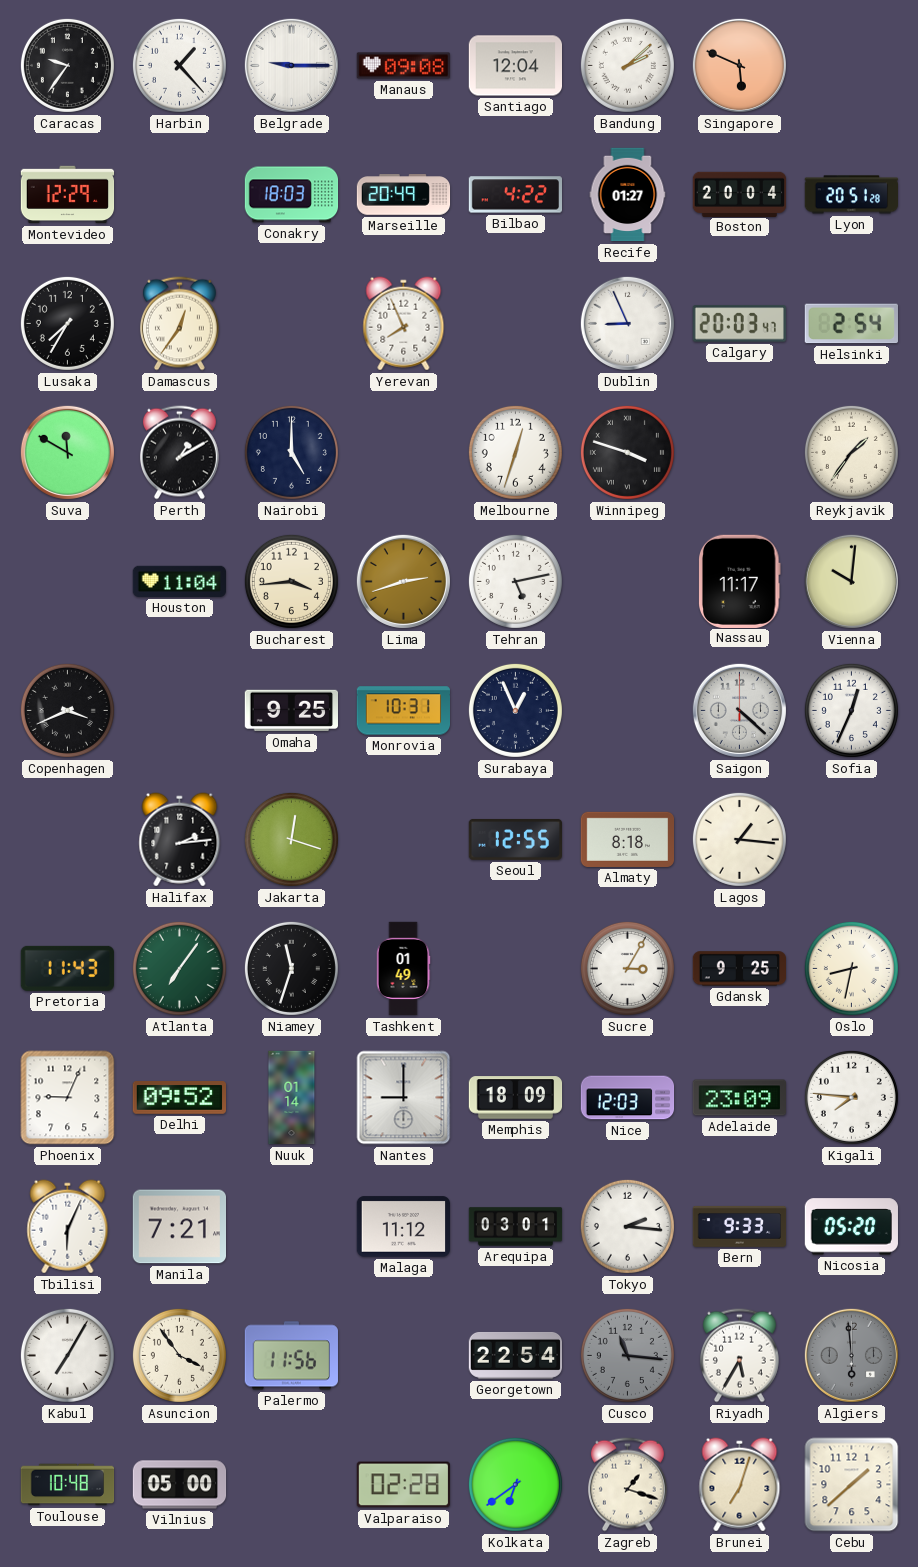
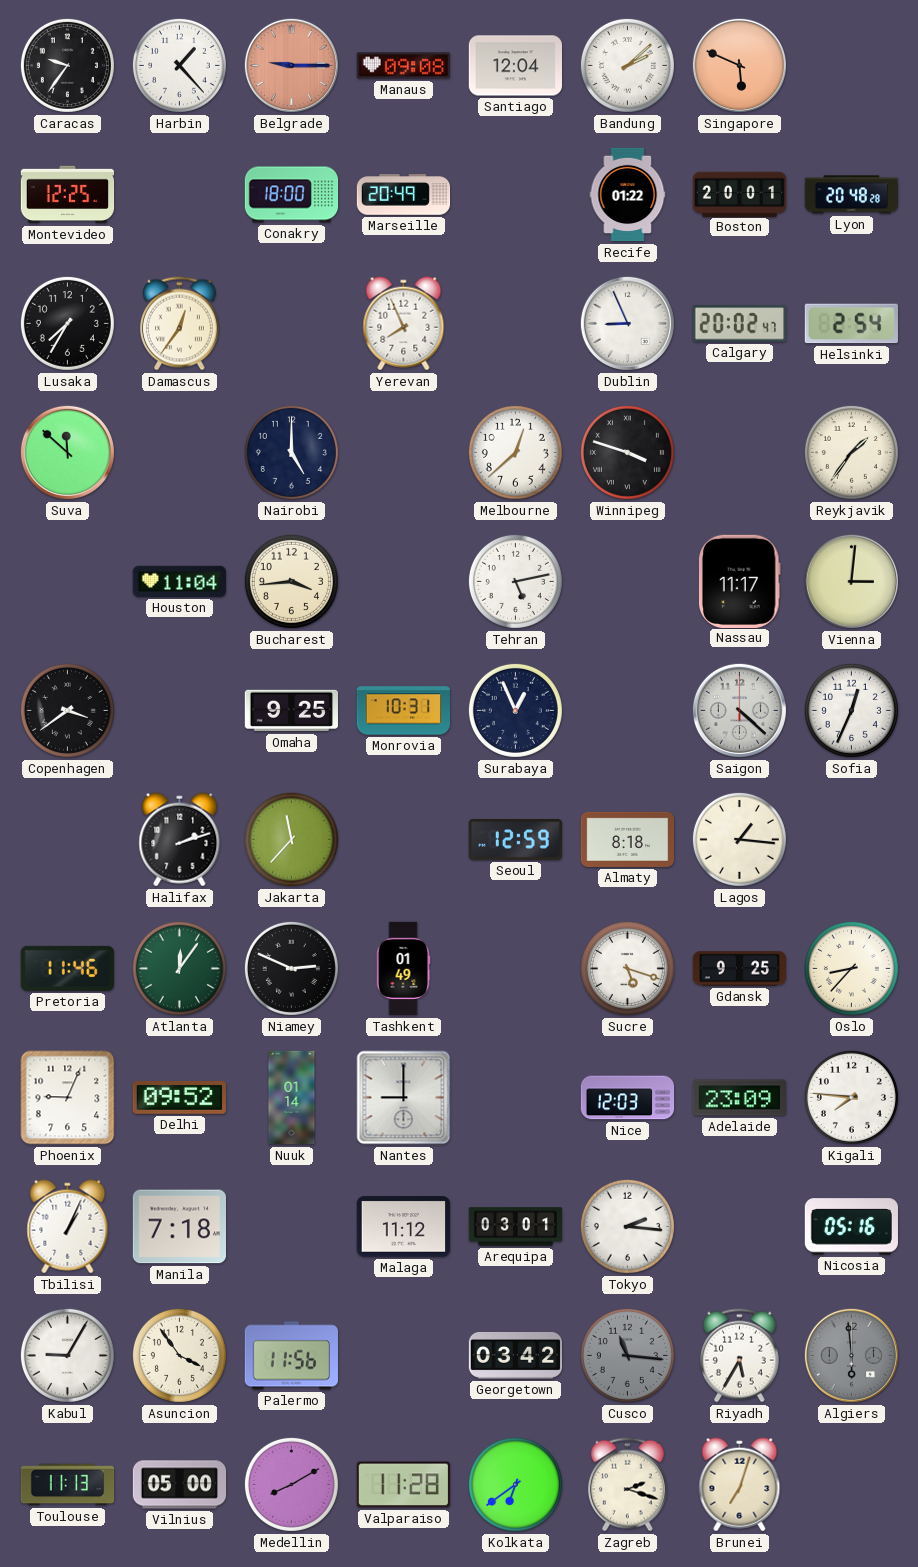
Belgrade dial: white -> salmon (291, 65)
Montevideo: 12:29 -> 12:25 (68, 195)
Conakry: 18:03 -> 18:00 (292, 195)
Bilbao: 4:22 -> none (515, 195)
Recife: 01:27 -> 01:22 (628, 195)
Boston: 20:04 -> 20:01 (740, 194)
Lyon: 20:51 -> 20:48 (851, 195)
Calgary: 20:03 -> 20:02 (739, 324)
Suva: 11:50 -> 11:52 (67, 452)
Perth: 1:10 -> none (179, 453)
Melbourne: 12:33 -> 12:38 (515, 452)
Lima: 2:42 -> none (403, 581)
Vienna: 10:01 -> 3:01 (851, 581)
Copenhagen: 3:41 -> 3:39 (67, 710)
Halifax: 2:14 -> 2:12 (180, 840)
Jakarta: 12:18 -> 11:37 (291, 839)
Seoul: 12:55 -> 12:59 (515, 839)
Pretoria: 11:43 -> 11:46 (67, 968)
Atlanta: 7:06 -> 12:06 (179, 968)
Niamey: 11:33 -> 2:49 (291, 968)
Sucre: 3:05 -> 5:18 (627, 968)
Oslo: 8:32 -> 8:37 (851, 968)
Memphis: 18:09 -> none (516, 1098)
Tbilisi: 6:04 -> 1:04 (68, 1227)
Manila: 7:21 -> 7:18 (179, 1227)
Bern: 9:33 -> none (740, 1227)
Nicosia: 05:20 -> 05:16 (851, 1227)
Kabul: 7:05 -> 9:05 (67, 1355)
Georgetown: 22:54 -> 03:42 (516, 1355)
Toulouse: 10:48 -> 11:13 (68, 1485)
Medellin: none -> 8:10 (291, 1484)
Valparaiso: 02:28 -> 11:28 (403, 1485)
Zagreb: 1:18 -> 2:18 (627, 1485)
Cebu: 1:38 -> none (852, 1485)
